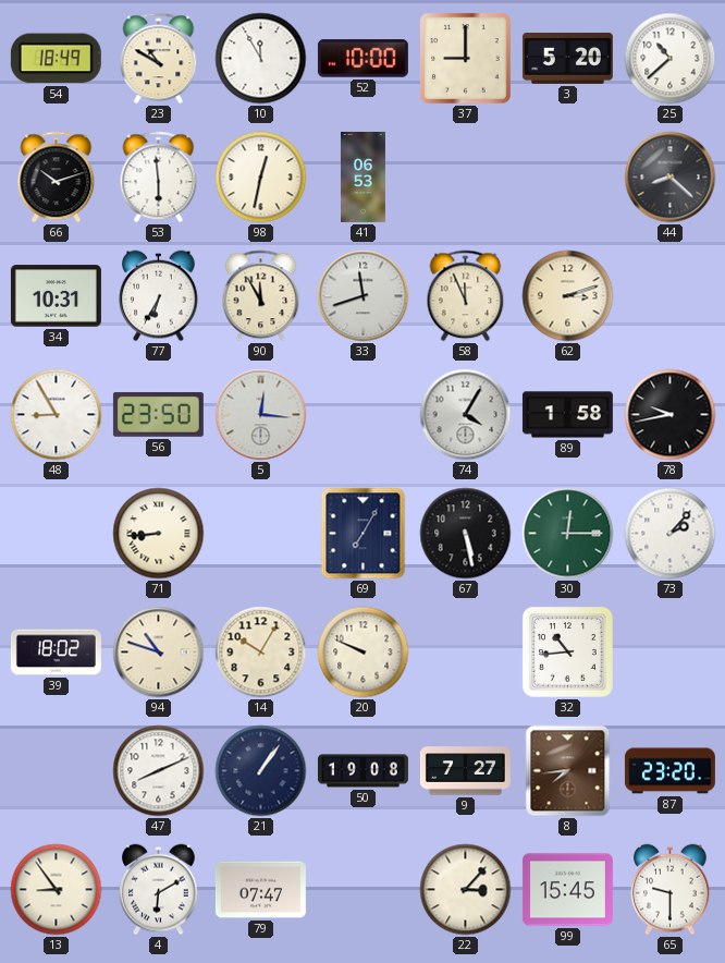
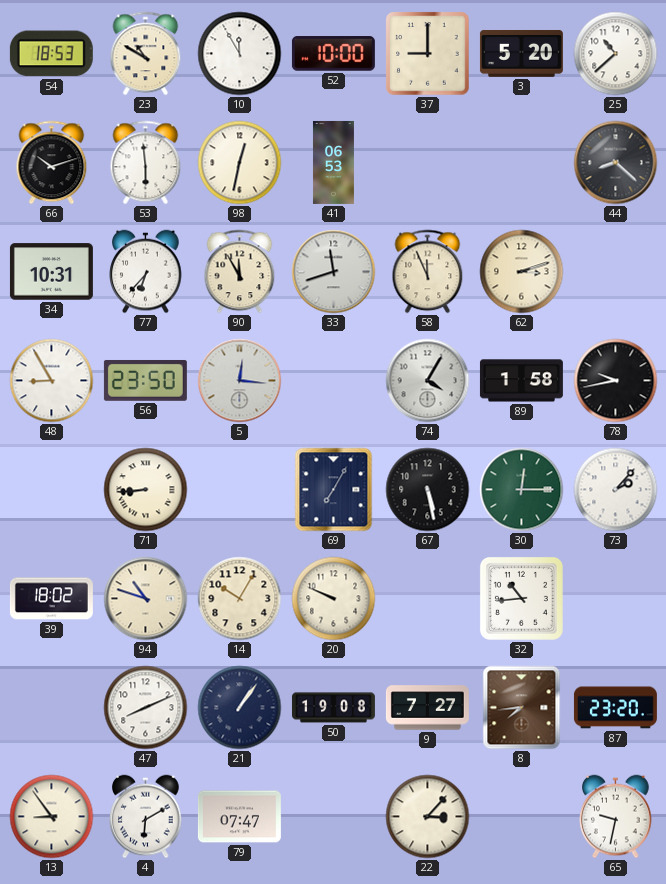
54: 18:49 -> 18:53 (51, 54)
77: 6:35 -> 6:37 (146, 272)
99: 15:45 -> none (567, 890)
65: 9:30 -> 9:32 (616, 817)
